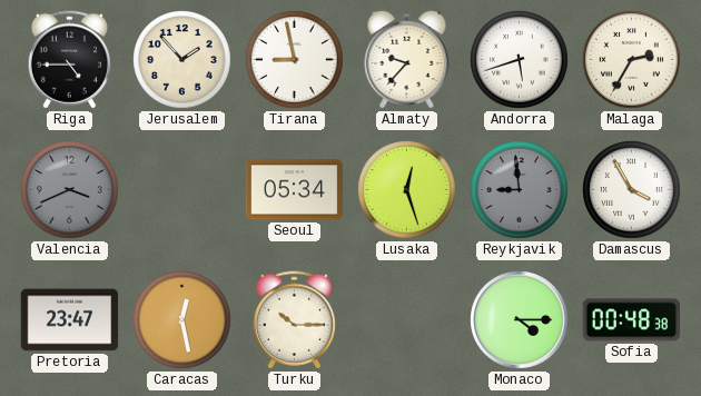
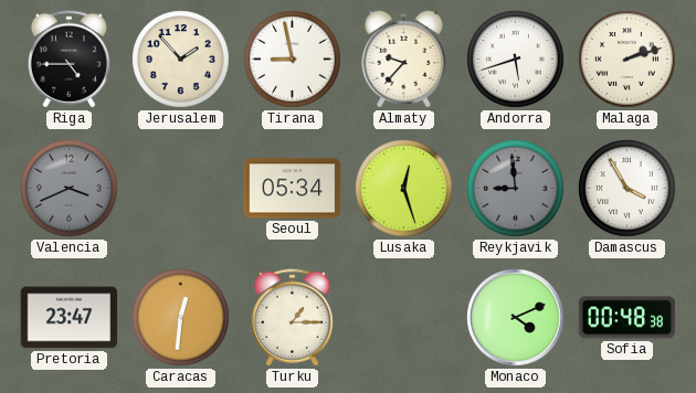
Malaga: 2:35 -> 2:12 (628, 60)
Caracas: 12:28 -> 12:31 (181, 318)
Turku: 10:15 -> 1:15 (292, 318)
Monaco: 4:15 -> 4:11 (516, 318)
